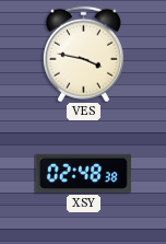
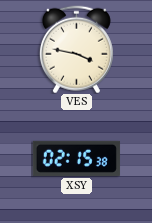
XSY: 02:48 -> 02:15 (76, 158)
